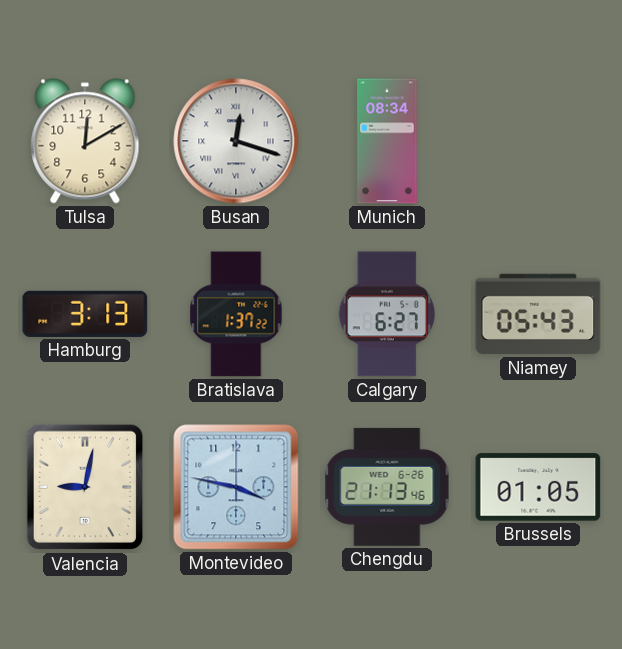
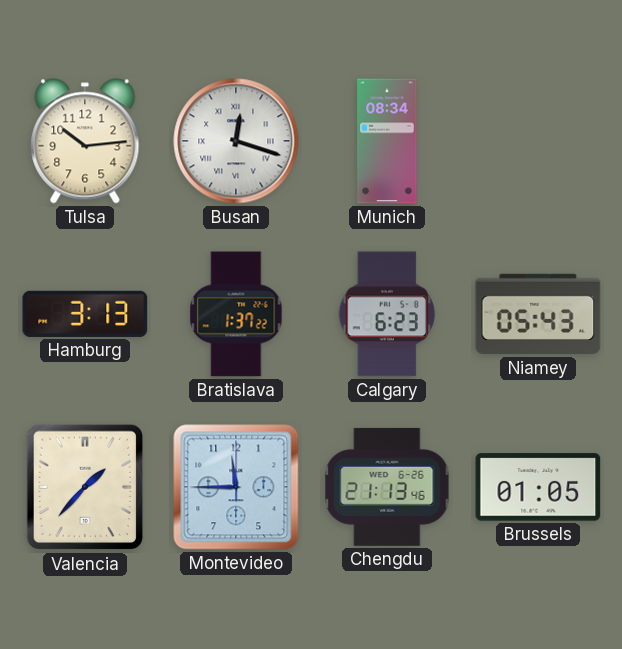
Tulsa: 12:10 -> 10:14 (85, 141)
Calgary: 6:27 -> 6:23 (387, 314)
Valencia: 9:02 -> 1:37 (85, 487)
Montevideo: 3:47 -> 11:45 (236, 487)
